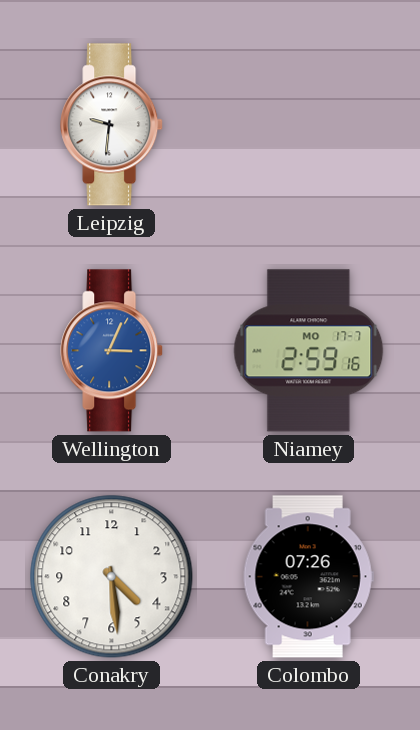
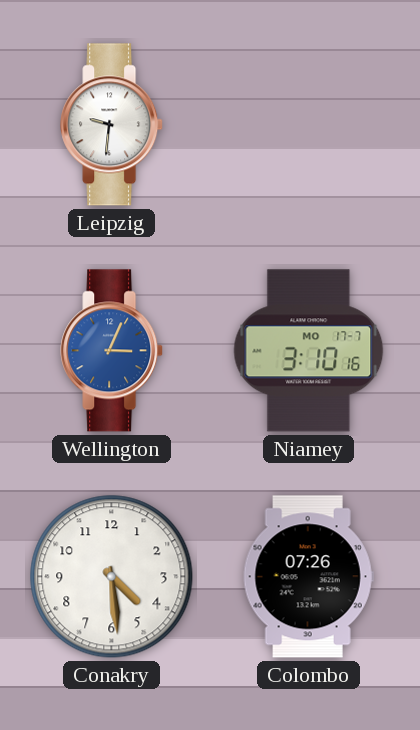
Niamey: 2:59 -> 3:10 (309, 351)
